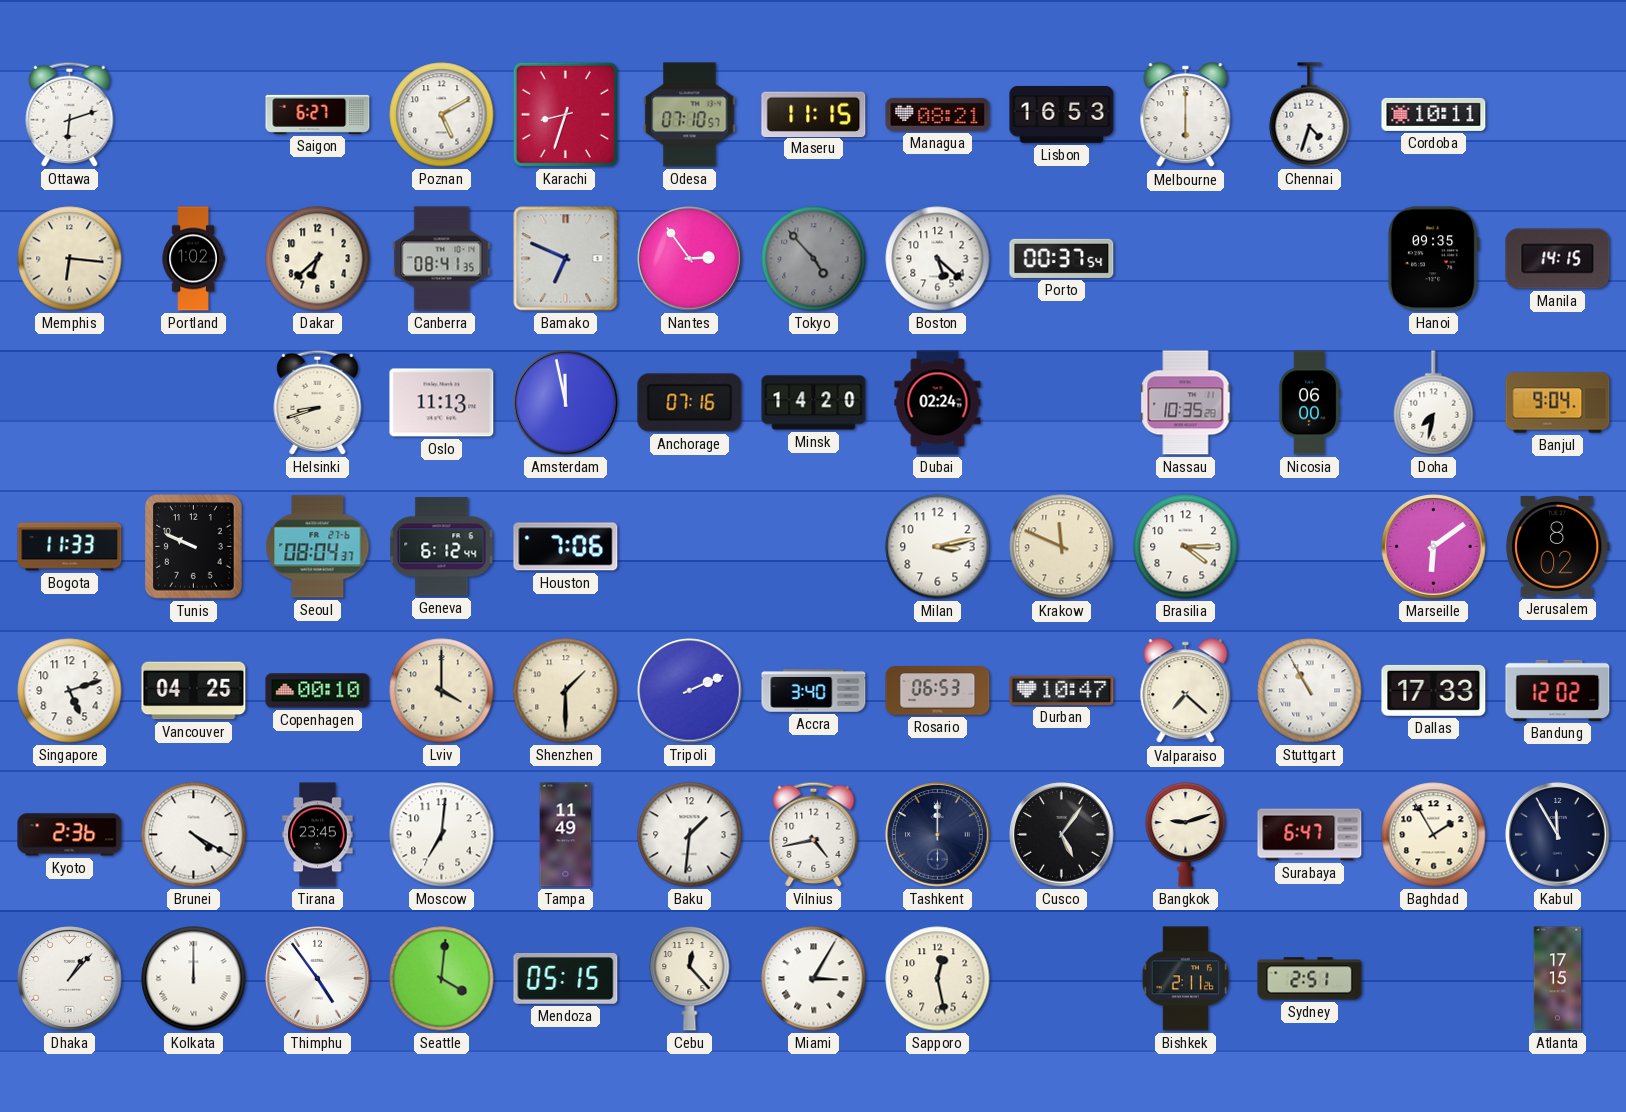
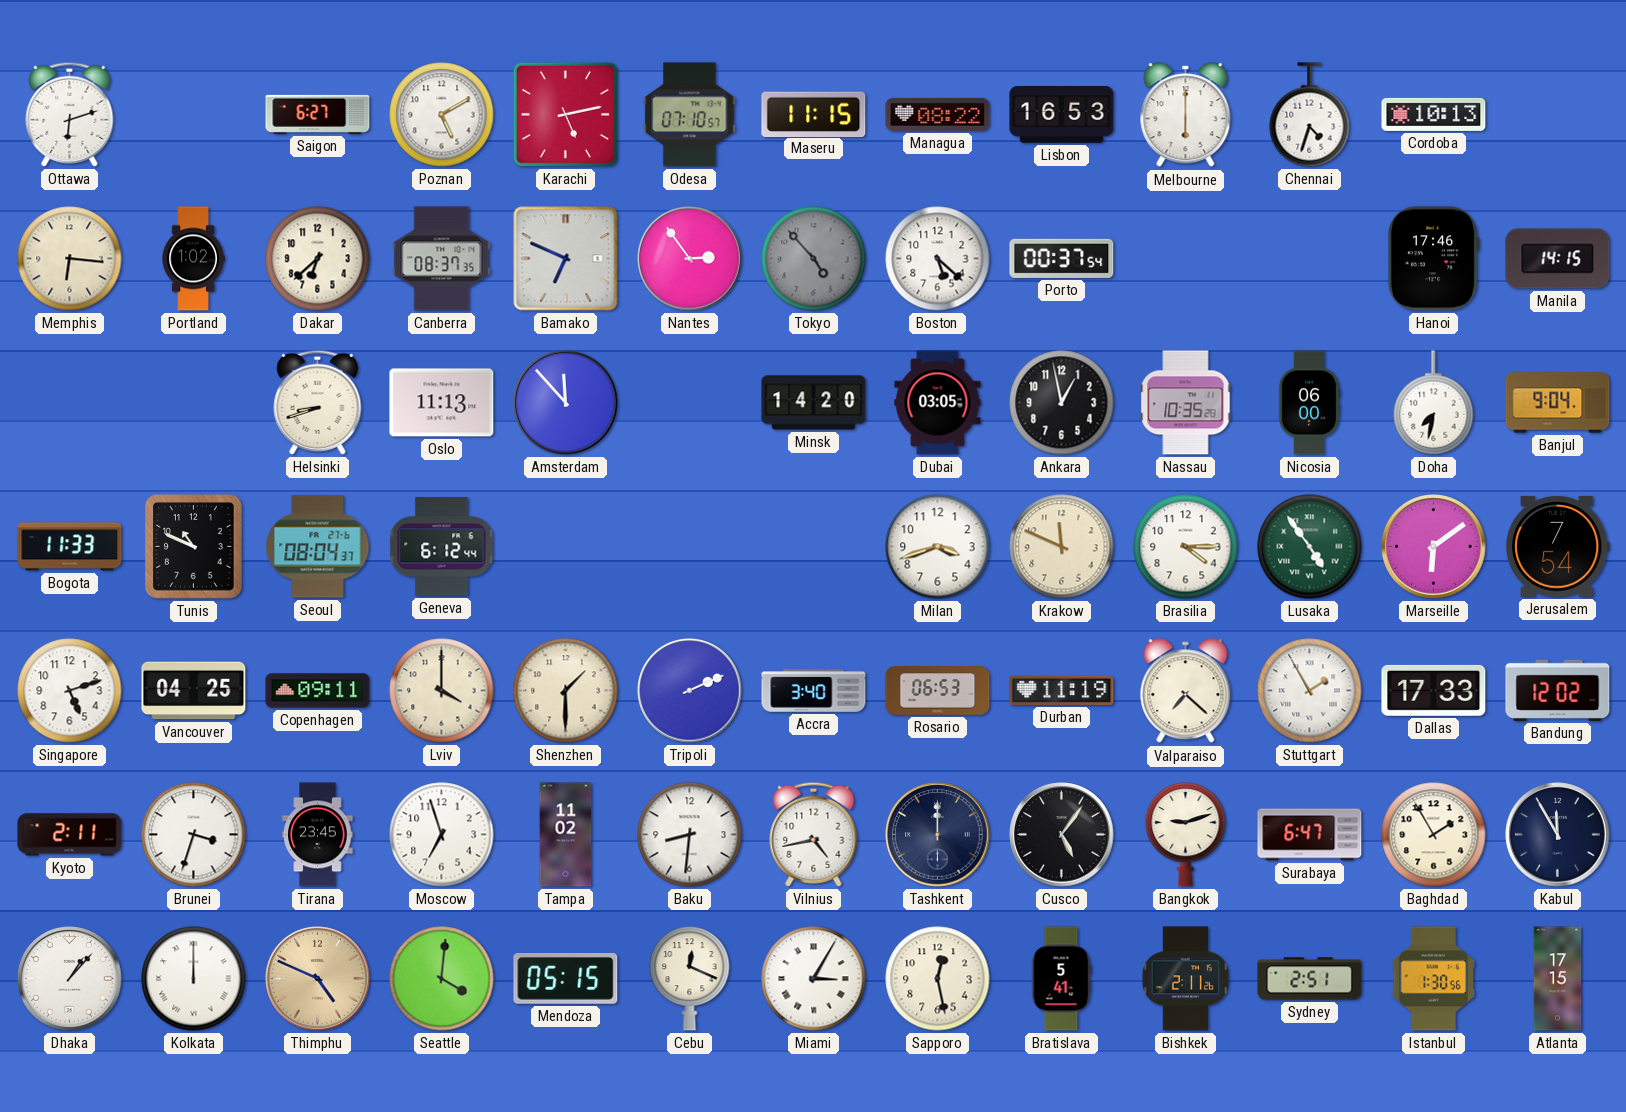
Karachi: 8:33 -> 5:13 (565, 114)
Managua: 08:21 -> 08:22 (938, 114)
Cordoba: 10:11 -> 10:13 (1434, 114)
Canberra: 08:41 -> 08:37 (442, 259)
Hanoi: 09:35 -> 17:46 (1433, 259)
Amsterdam: 11:58 -> 11:53 (566, 403)
Anchorage: 07:16 -> none (690, 403)
Dubai: 02:24 -> 03:05 (938, 403)
Ankara: none -> 12:58 (1062, 403)
Tunis: 9:49 -> 10:49 (194, 547)
Houston: 7:06 -> none (566, 547)
Milan: 3:13 -> 3:42 (938, 547)
Lusaka: none -> 4:54 (1310, 547)
Jerusalem: 8:02 -> 7:54 (1558, 546)
Copenhagen: 00:10 -> 09:11 (318, 691)
Durban: 10:47 -> 11:19 (1062, 690)
Stuttgart: 10:55 -> 1:55 (1310, 691)
Kyoto: 2:36 -> 2:11 (70, 835)
Brunei: 4:20 -> 3:33 (194, 835)
Moscow: 7:01 -> 6:57 (442, 835)
Tampa: 11:49 -> 11:02 (566, 835)
Baku: 1:31 -> 8:31 (690, 835)
Thimphu: 4:54 -> 4:49 (318, 979)
Thimphu dial: white -> champagne (318, 979)
Cebu: 12:23 -> 12:19 (690, 979)
Bratislava: none -> 5:41 (1062, 979)
Istanbul: none -> 1:30 (1433, 979)
